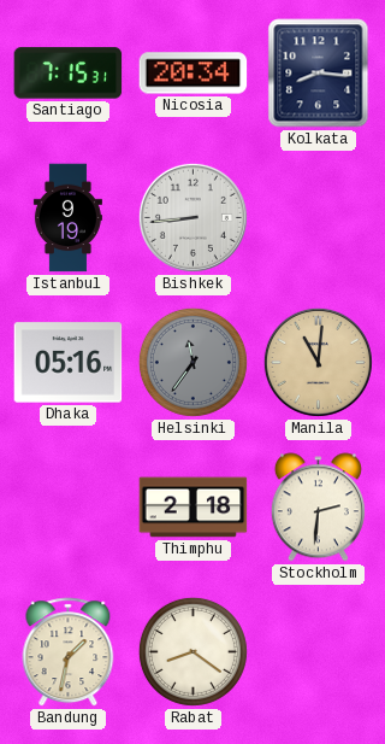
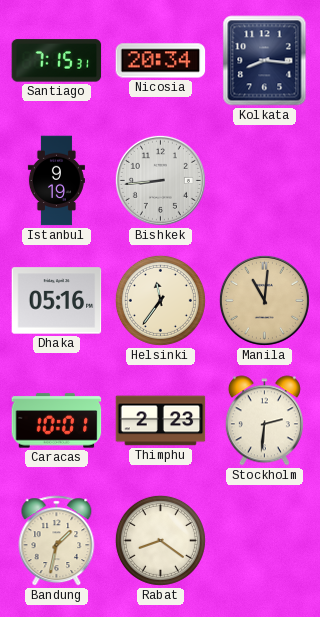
Helsinki dial: grey -> cream (160, 300)
Caracas: none -> 10:01 (57, 421)
Thimphu: 2:18 -> 2:23 (161, 421)
